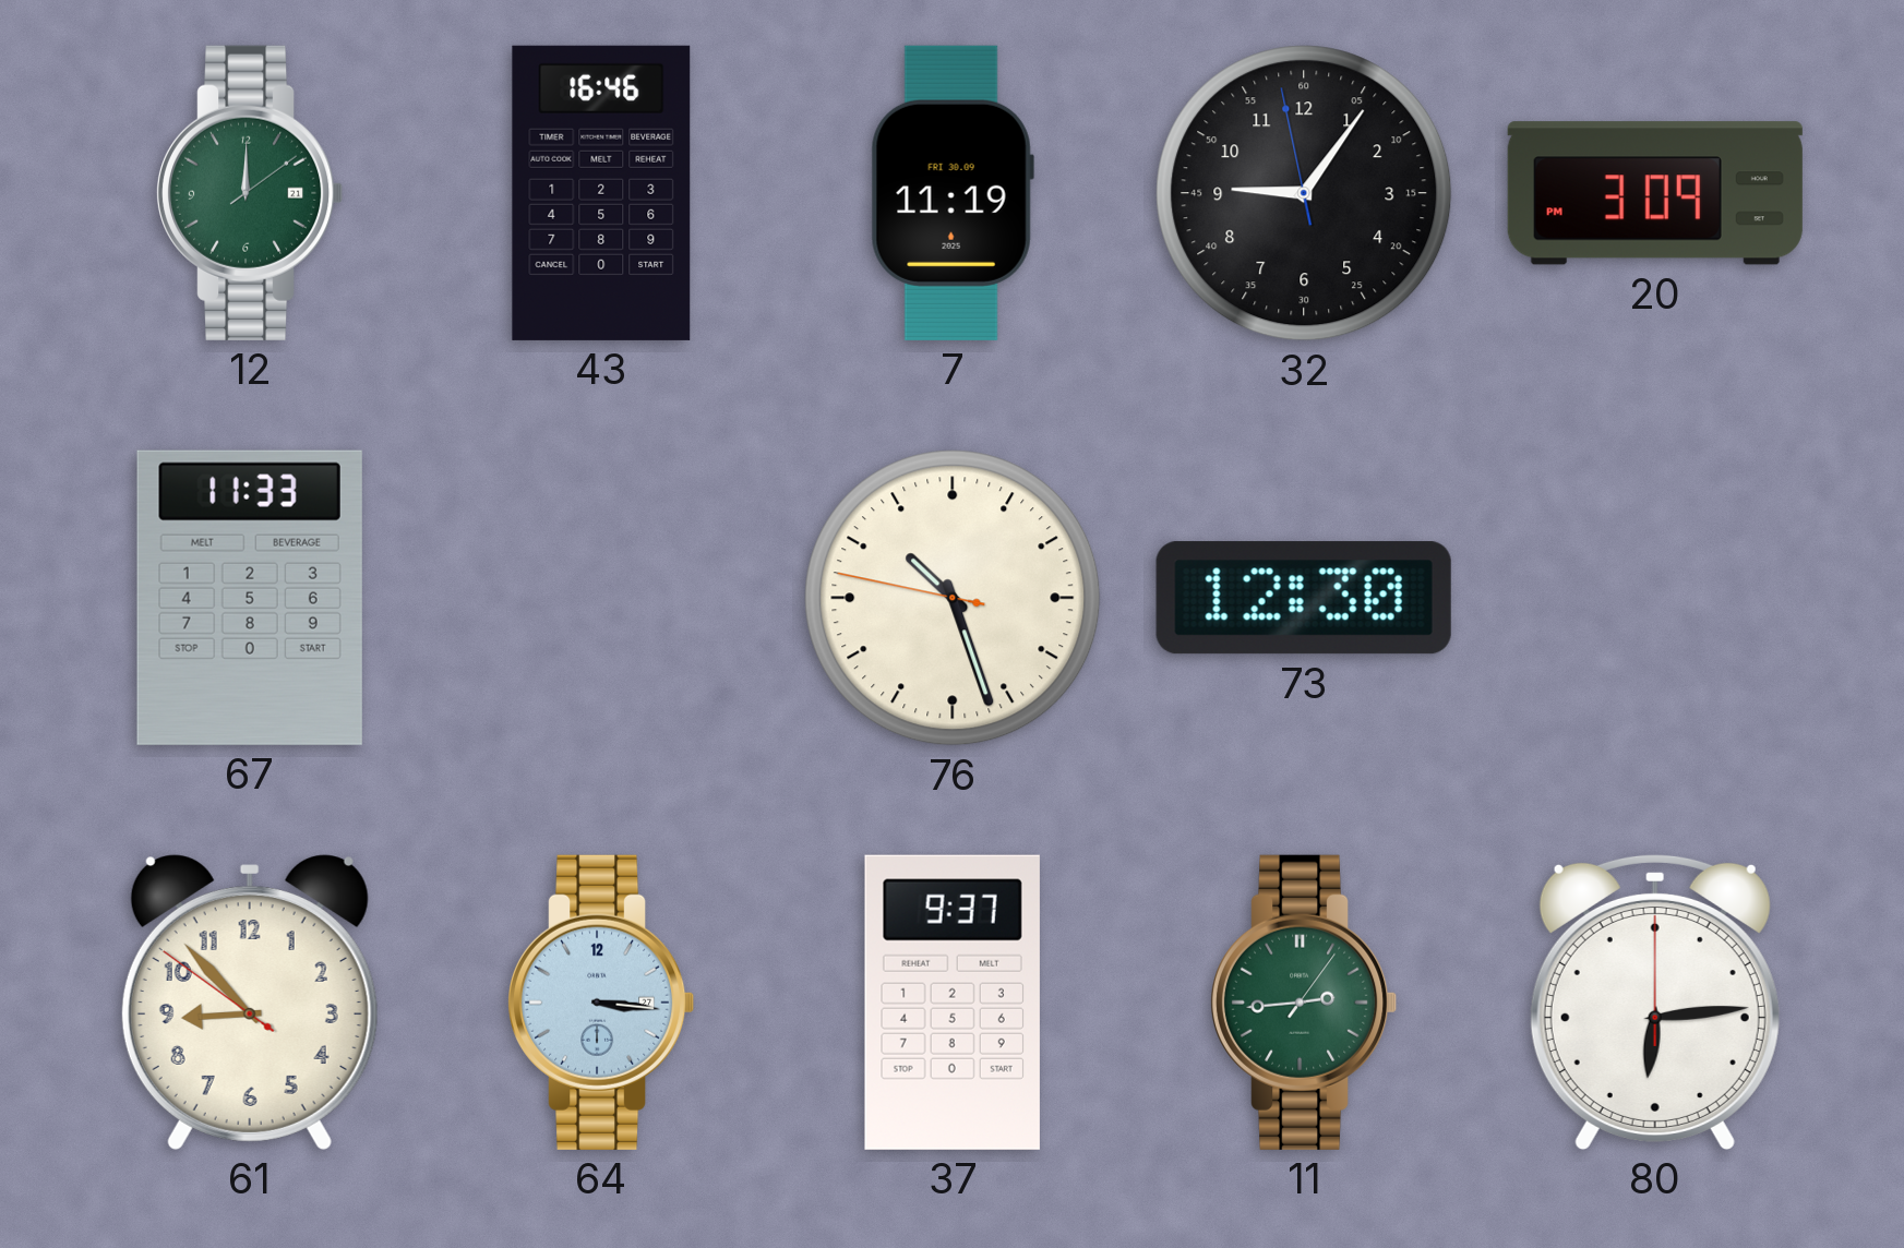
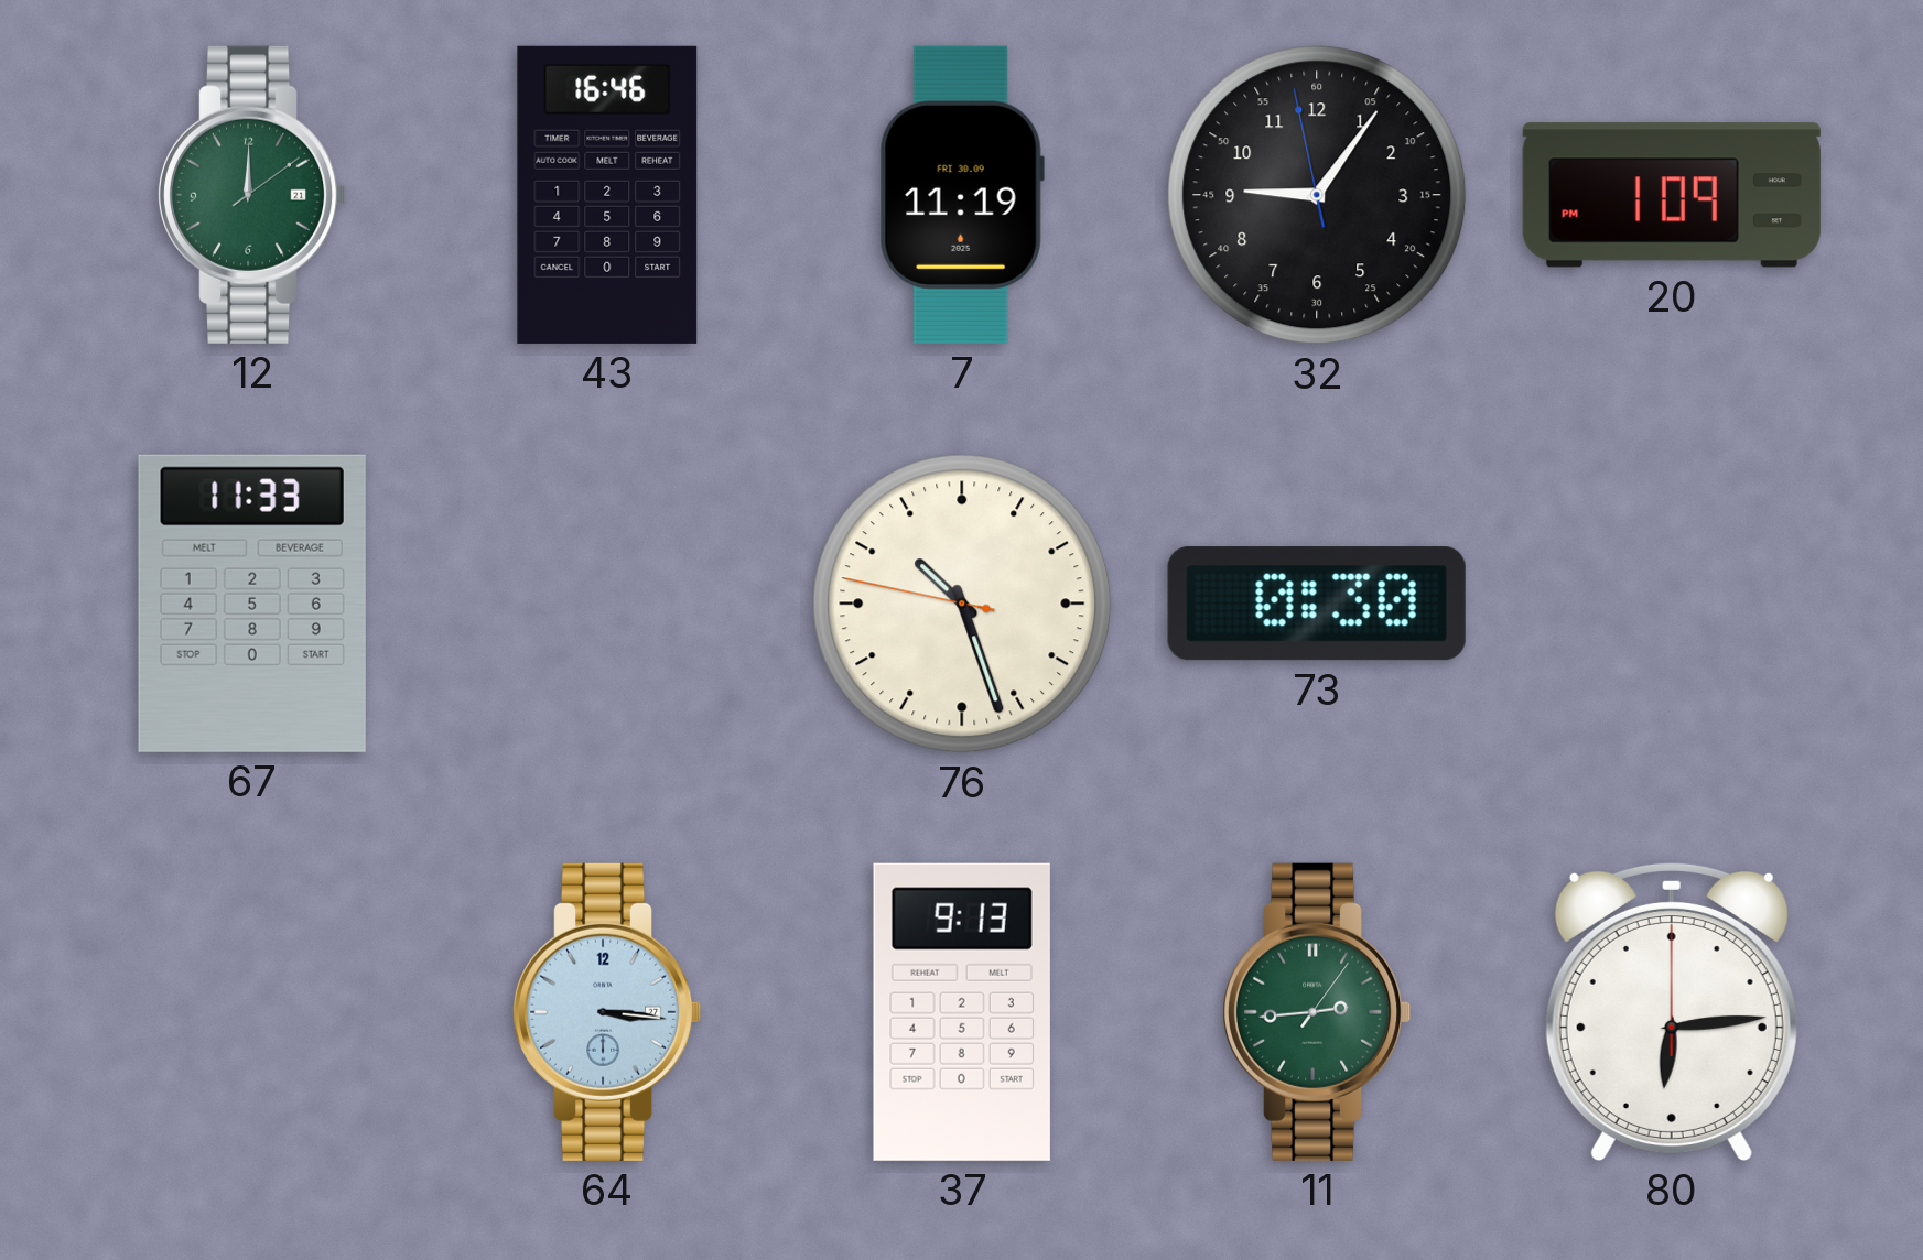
20: 3:09 -> 1:09 (1672, 195)
73: 12:30 -> 0:30 (1317, 604)
61: 8:52 -> none (250, 1003)
37: 9:37 -> 9:13 (962, 1012)
